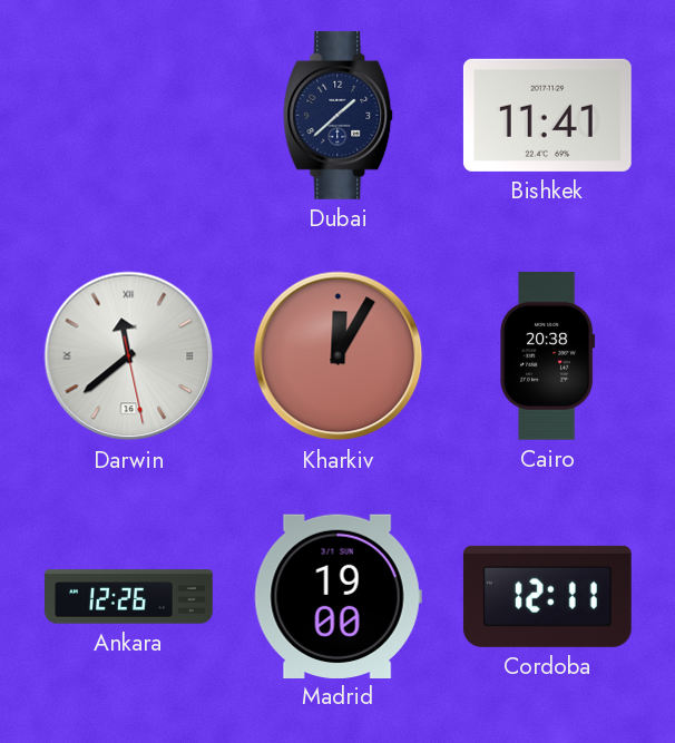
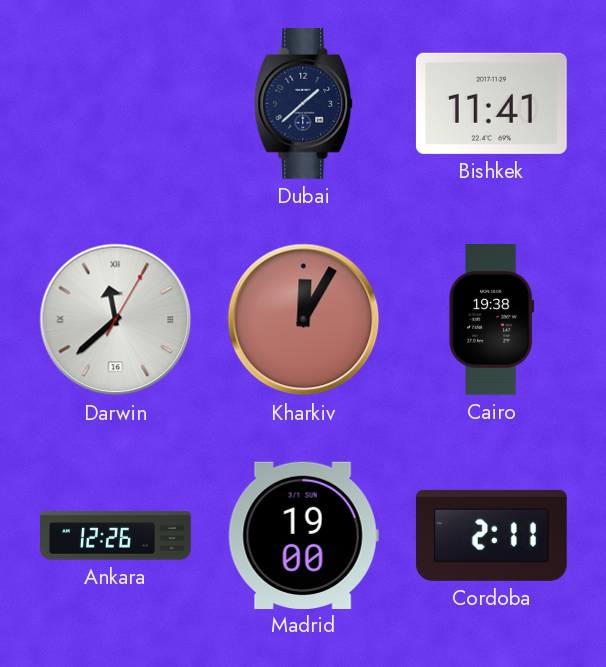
Darwin: 11:38:28 -> 11:38:05 (116, 320)
Cairo: 20:38 -> 19:38 (492, 319)
Cordoba: 12:11 -> 2:11 (491, 535)
